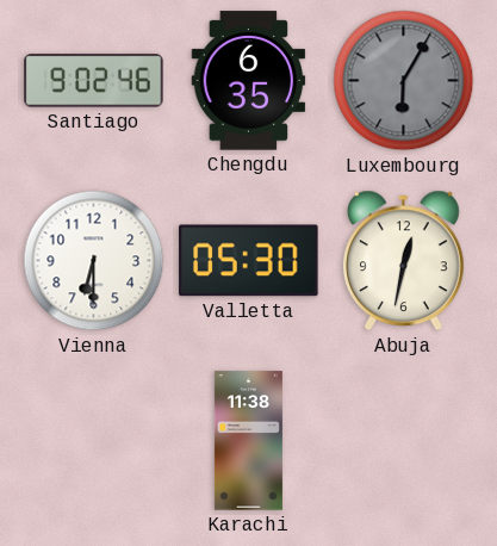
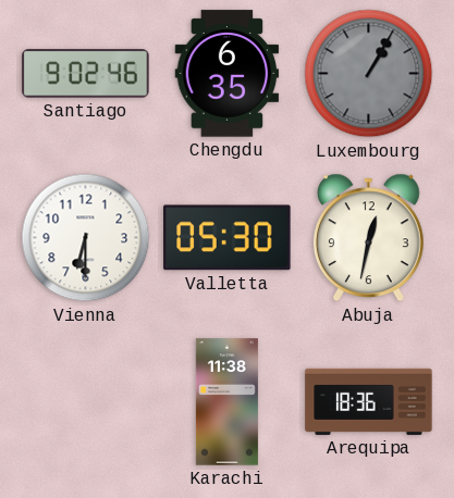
Luxembourg: 6:05 -> 1:05 (369, 74)
Arequipa: none -> 18:36 (369, 401)
